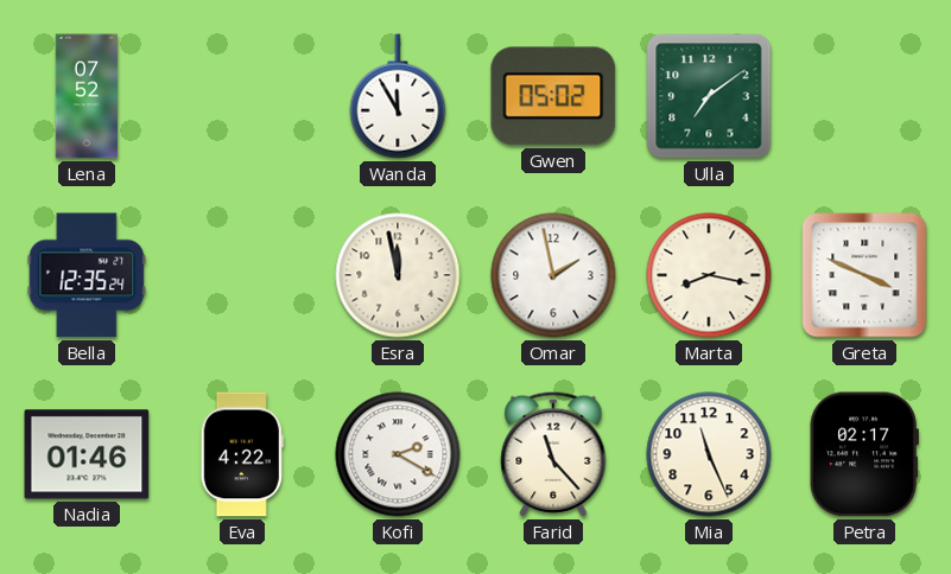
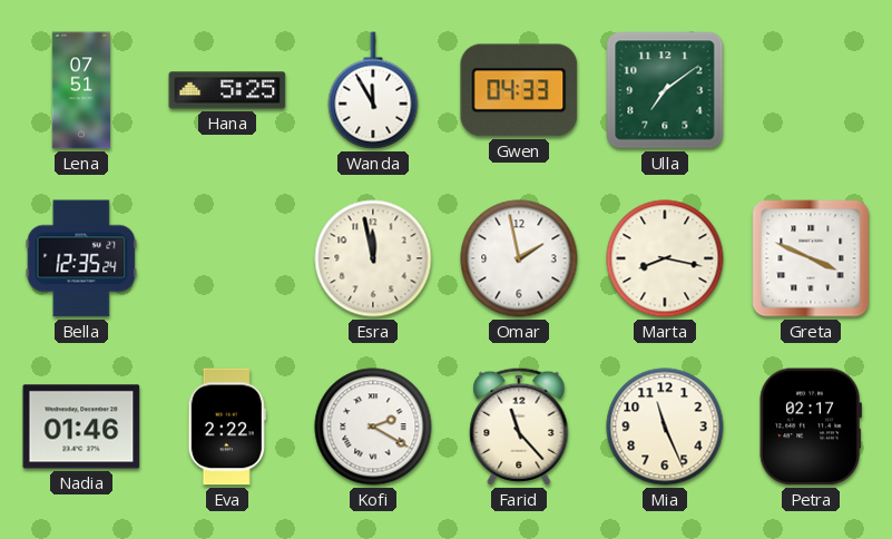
Lena: 07:52 -> 07:51 (81, 90)
Hana: none -> 5:25 (227, 90)
Gwen: 05:02 -> 04:33 (519, 90)
Eva: 4:22 -> 2:22 (227, 427)
